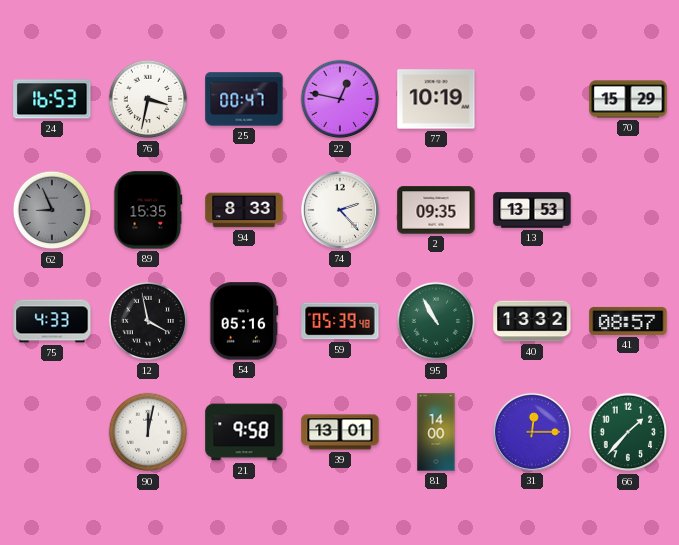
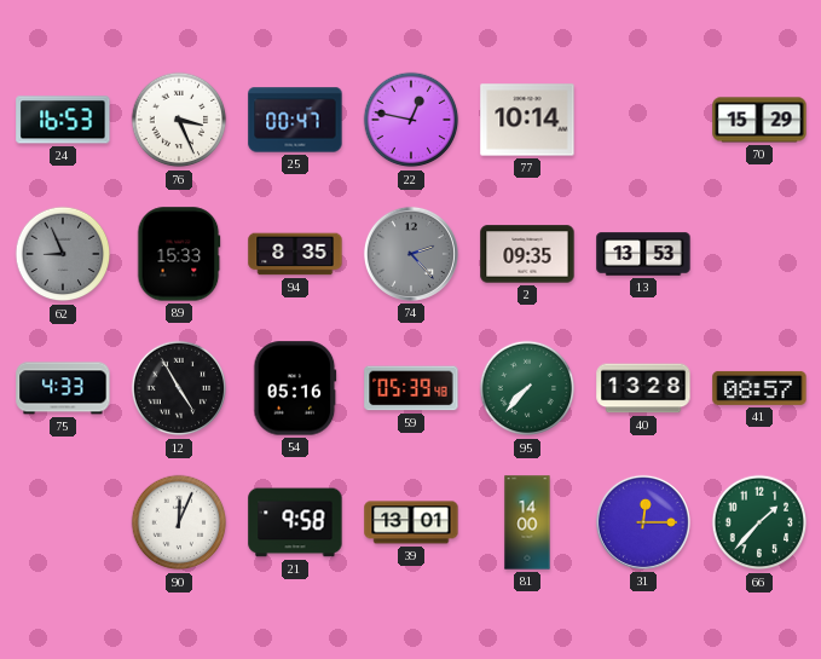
76: 3:32 -> 3:26 (179, 120)
77: 10:19 -> 10:14 (527, 120)
89: 15:35 -> 15:33 (179, 254)
94: 8:33 -> 8:35 (295, 254)
74 dial: white -> grey (411, 254)
12: 3:58 -> 4:55 (179, 388)
95: 10:55 -> 7:37 (527, 388)
40: 13:32 -> 13:28 (643, 388)
90: 12:02 -> 12:04 (179, 522)
